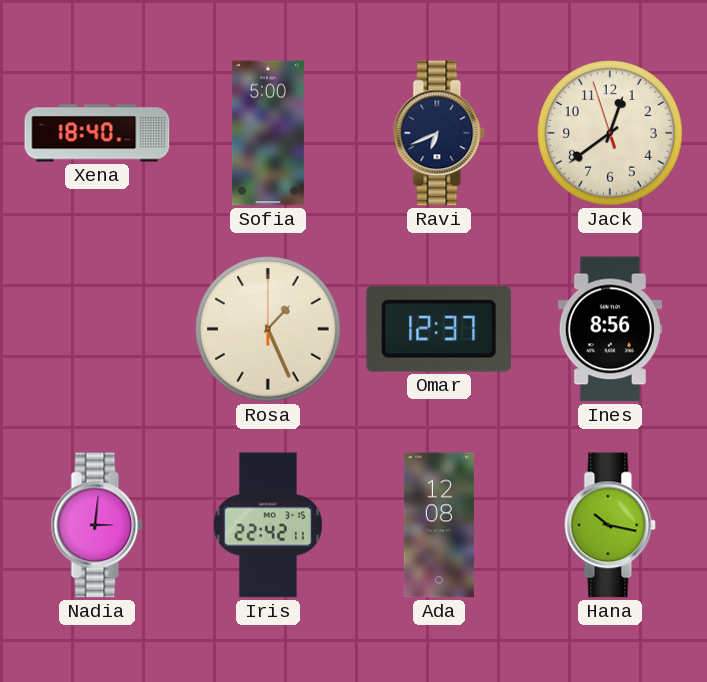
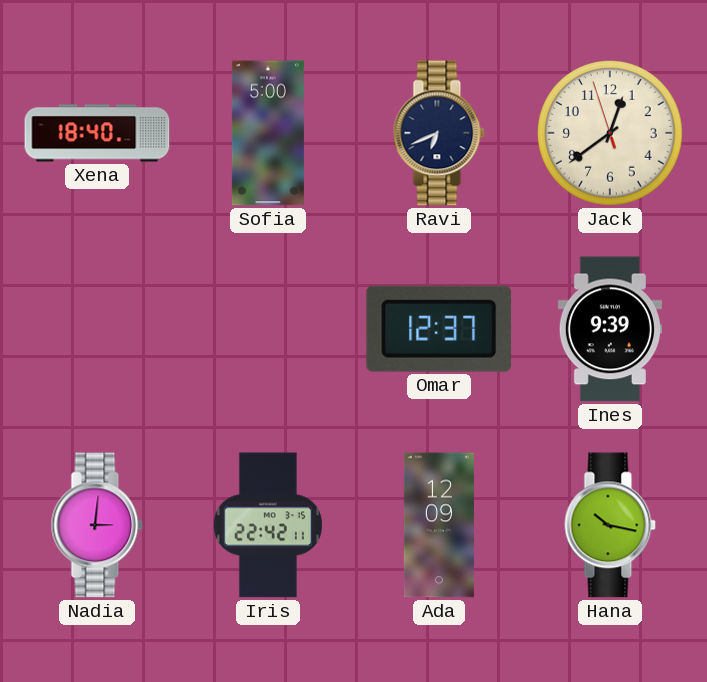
Rosa: 1:26 -> none (269, 330)
Ines: 8:56 -> 9:39 (610, 329)
Ada: 12:08 -> 12:09 (439, 525)
